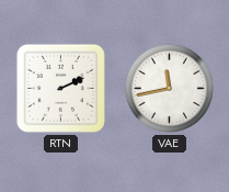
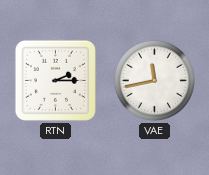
RTN: 2:11 -> 2:15 (55, 80)
